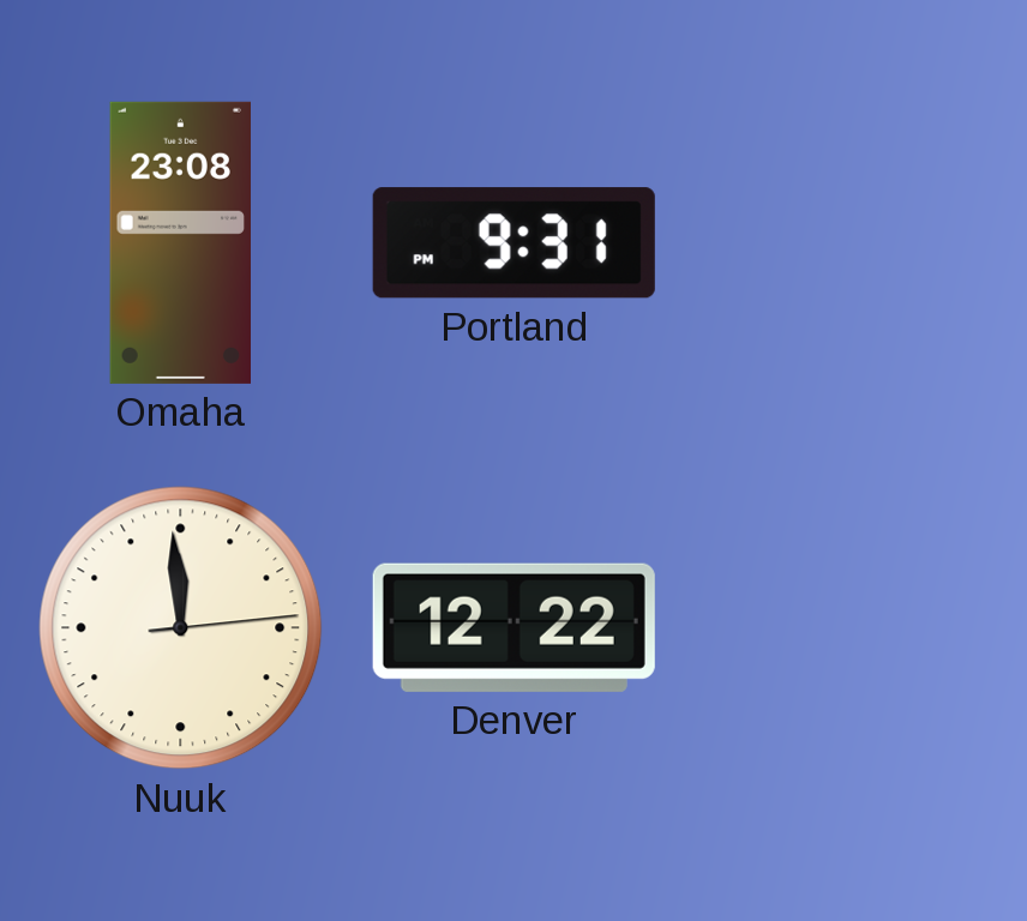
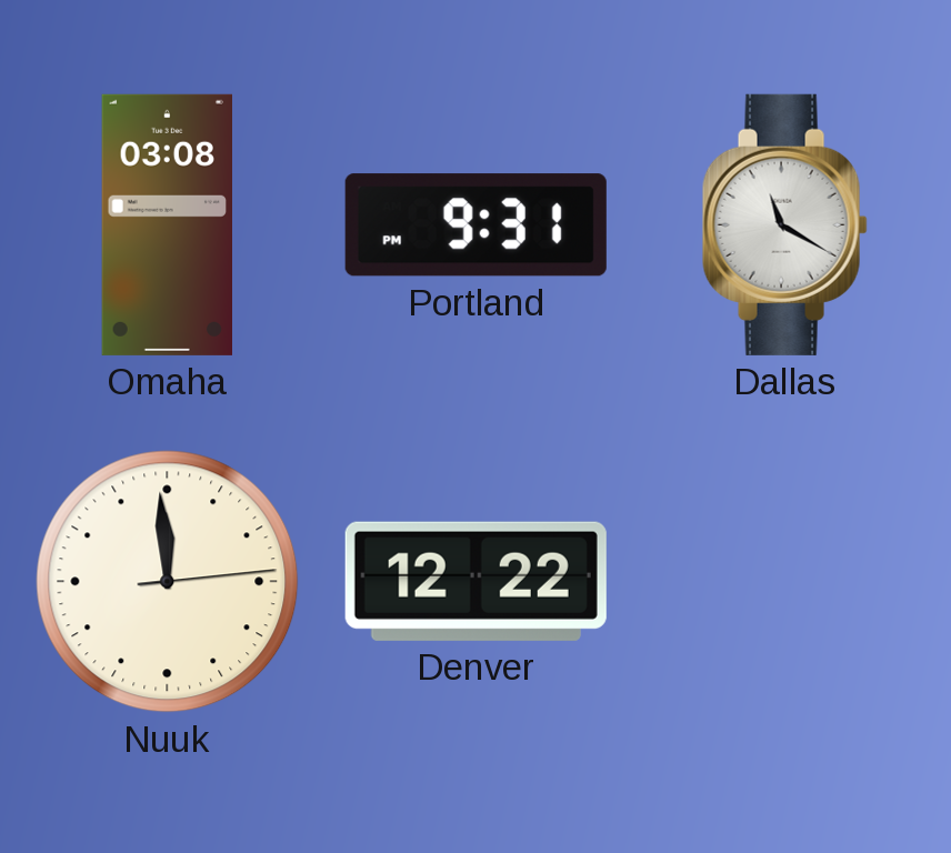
Omaha: 23:08 -> 03:08 (167, 224)
Dallas: none -> 11:20 (784, 224)
